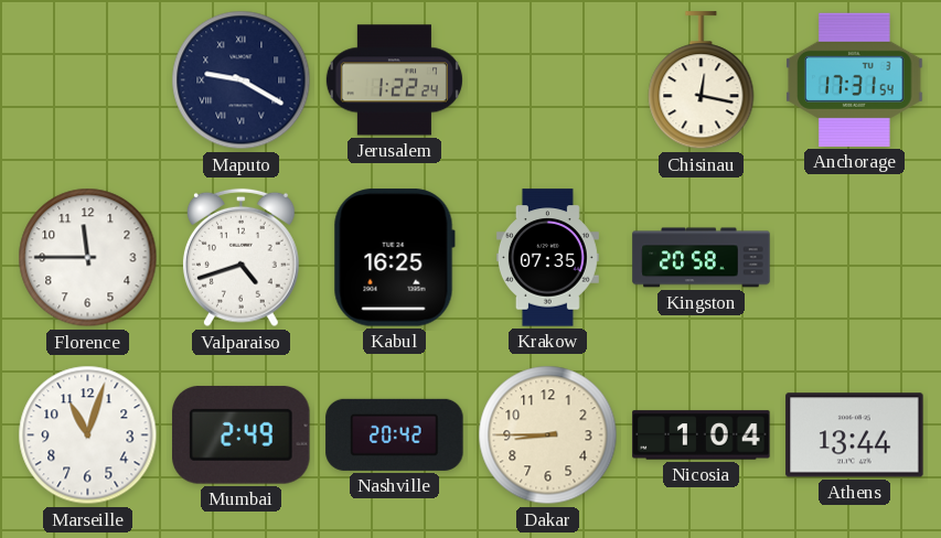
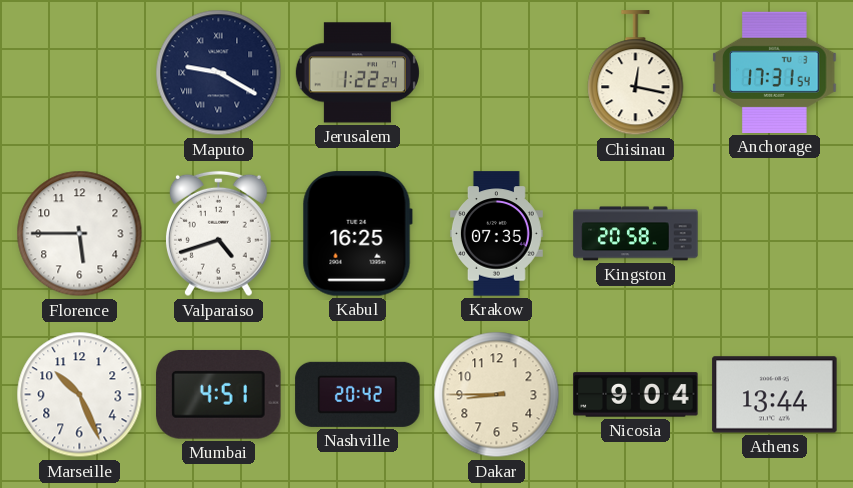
Florence: 11:45 -> 5:45 (80, 234)
Marseille: 11:03 -> 10:26 (80, 395)
Mumbai: 2:49 -> 4:51 (219, 394)
Nicosia: 1:04 -> 9:04 (636, 395)
